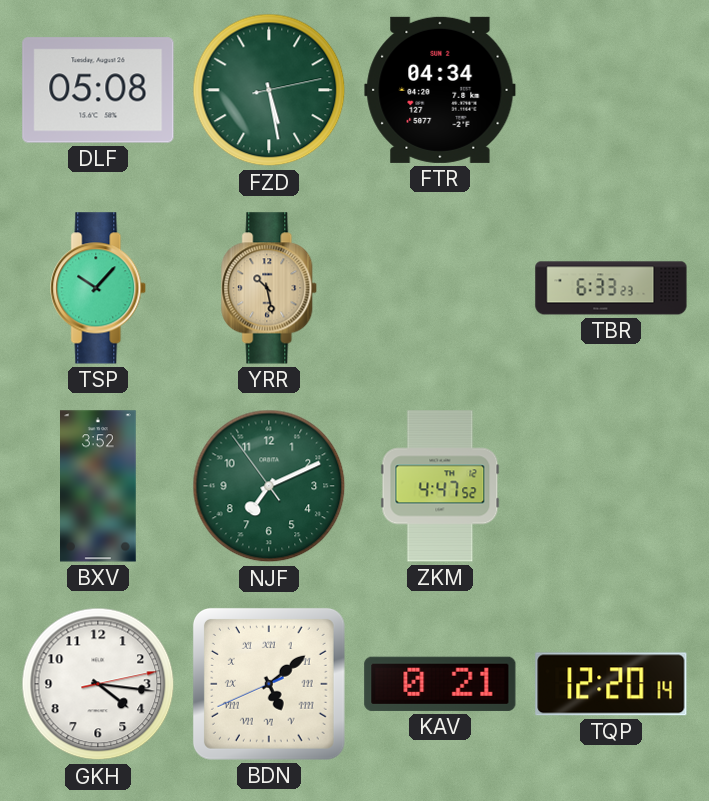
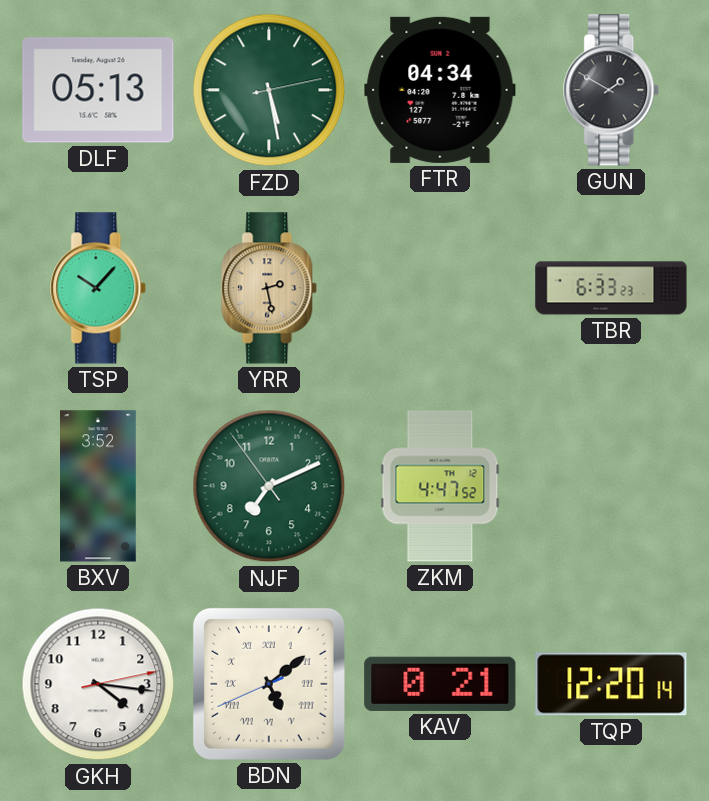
DLF: 05:08 -> 05:13 (98, 90)
GUN: none -> 1:50 (612, 90)
YRR: 10:28 -> 2:28 (270, 288)
